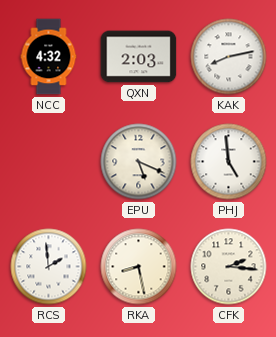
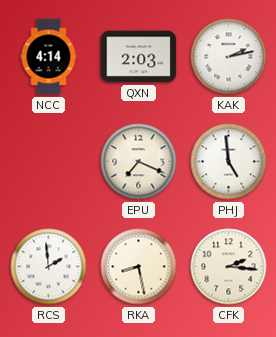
NCC: 4:32 -> 4:14 (49, 57)
KAK: 8:13 -> 2:13 (229, 57)
EPU: 5:19 -> 7:19 (139, 162)
